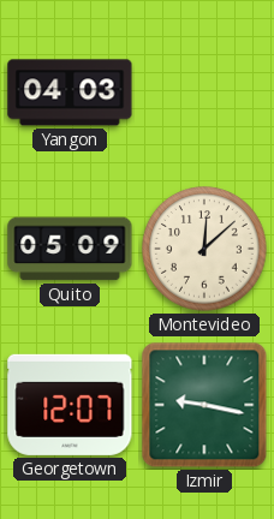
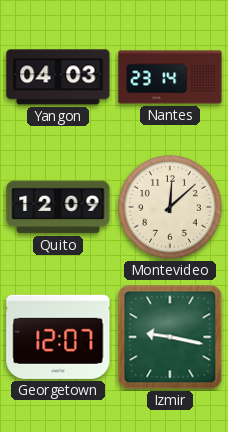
Nantes: none -> 23:14 (170, 77)
Quito: 05:09 -> 12:09 (58, 207)
